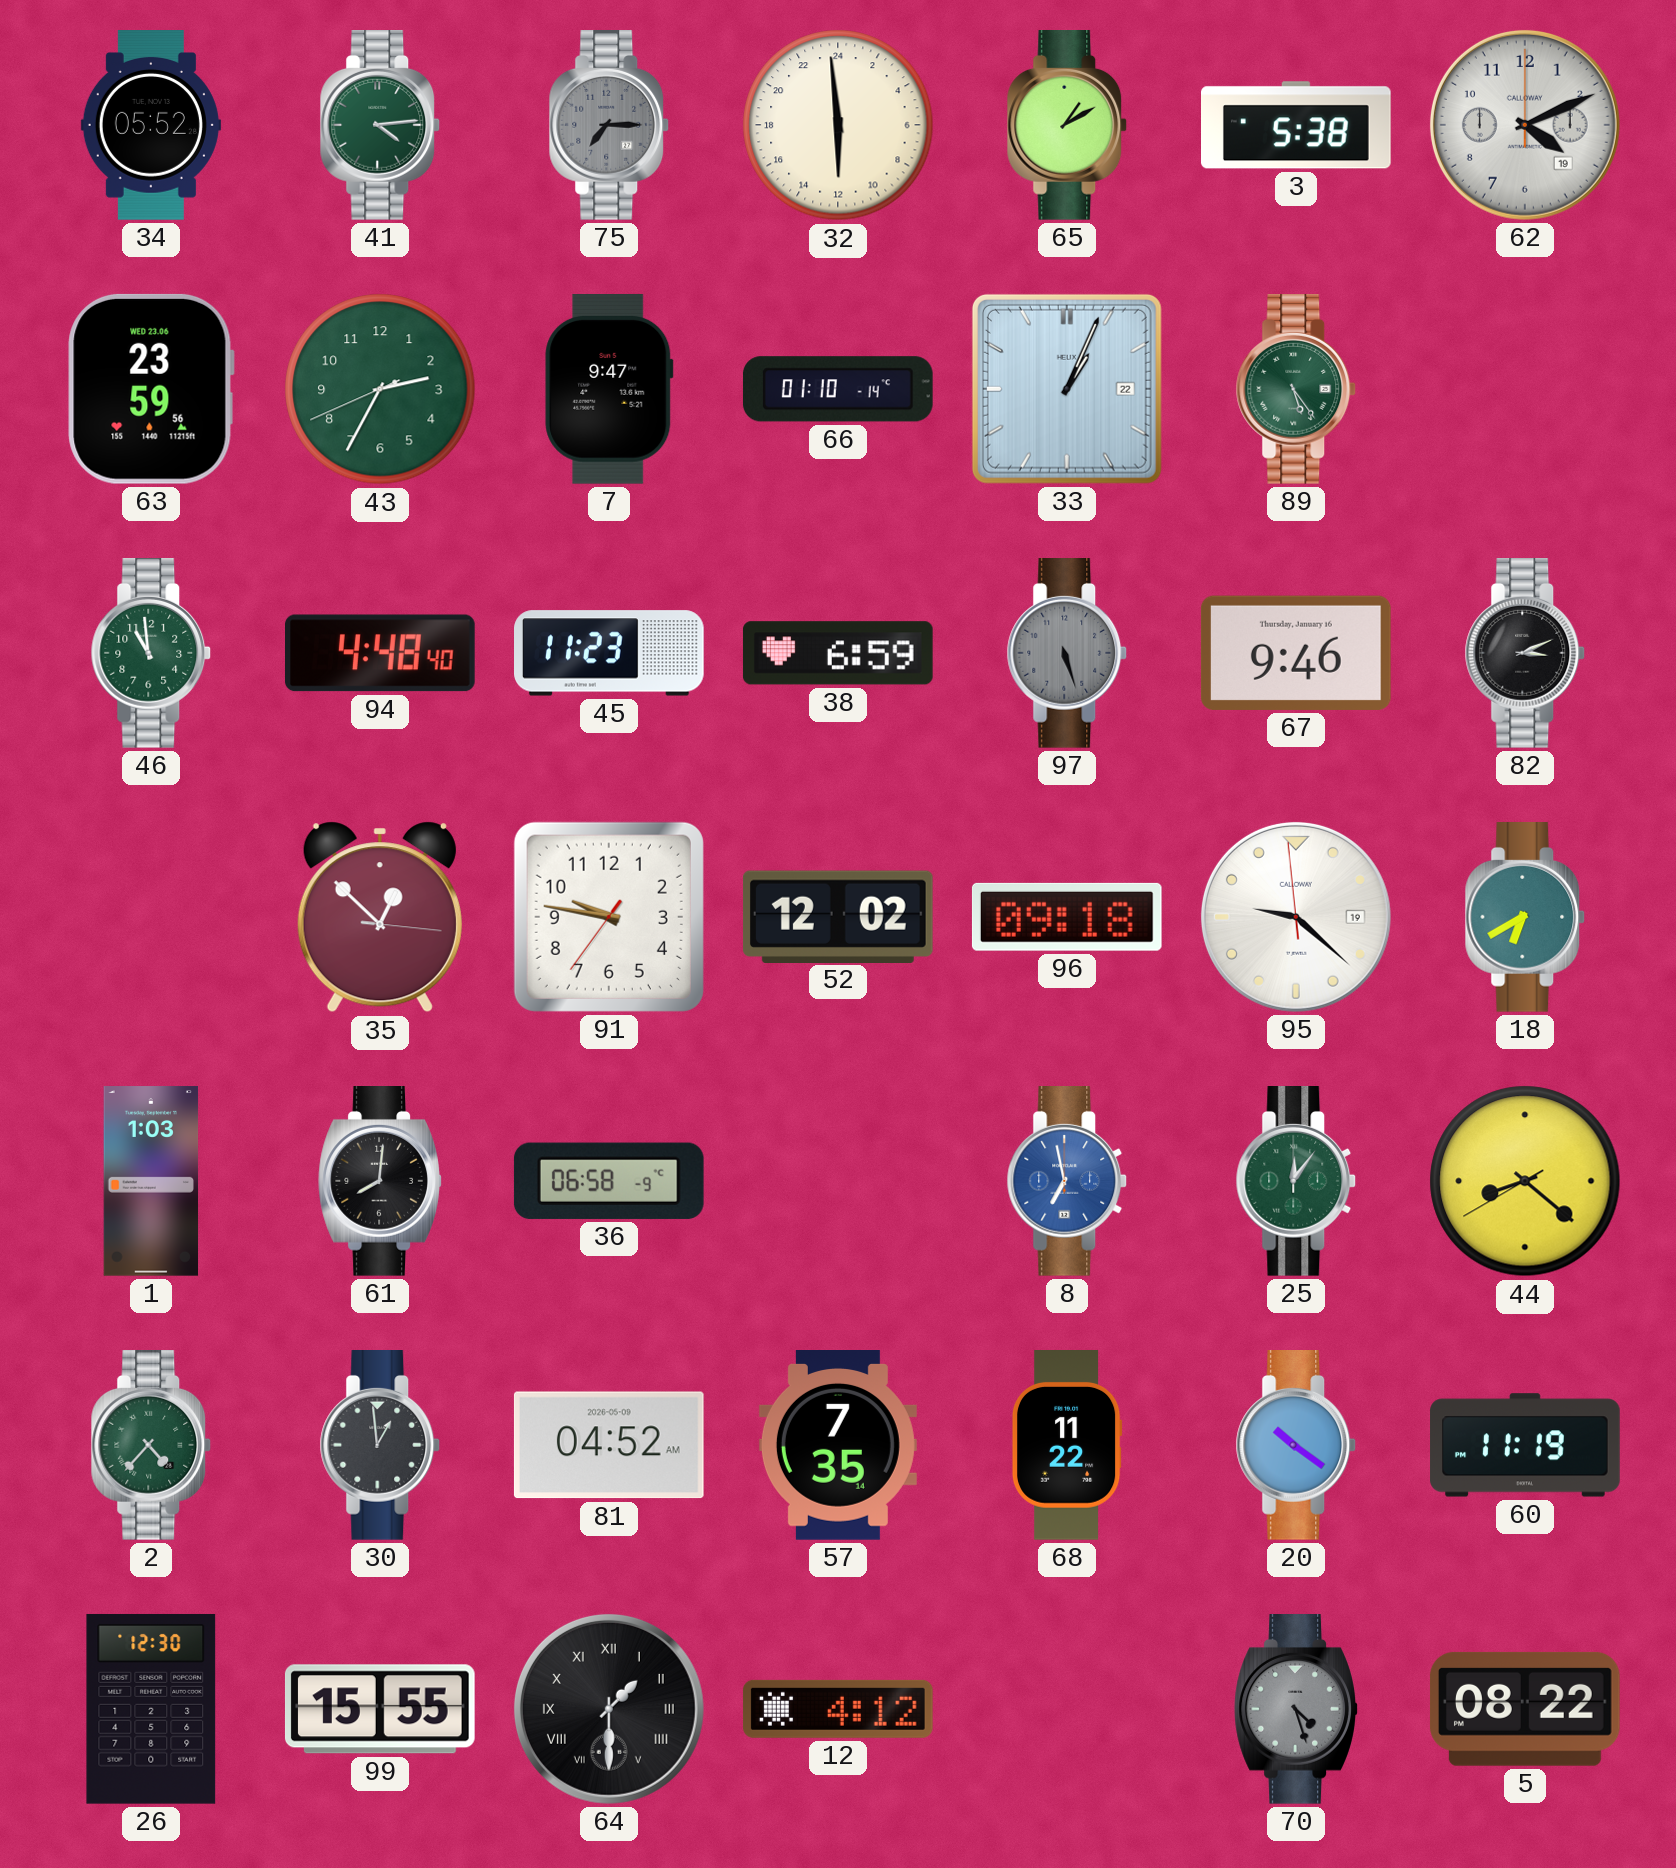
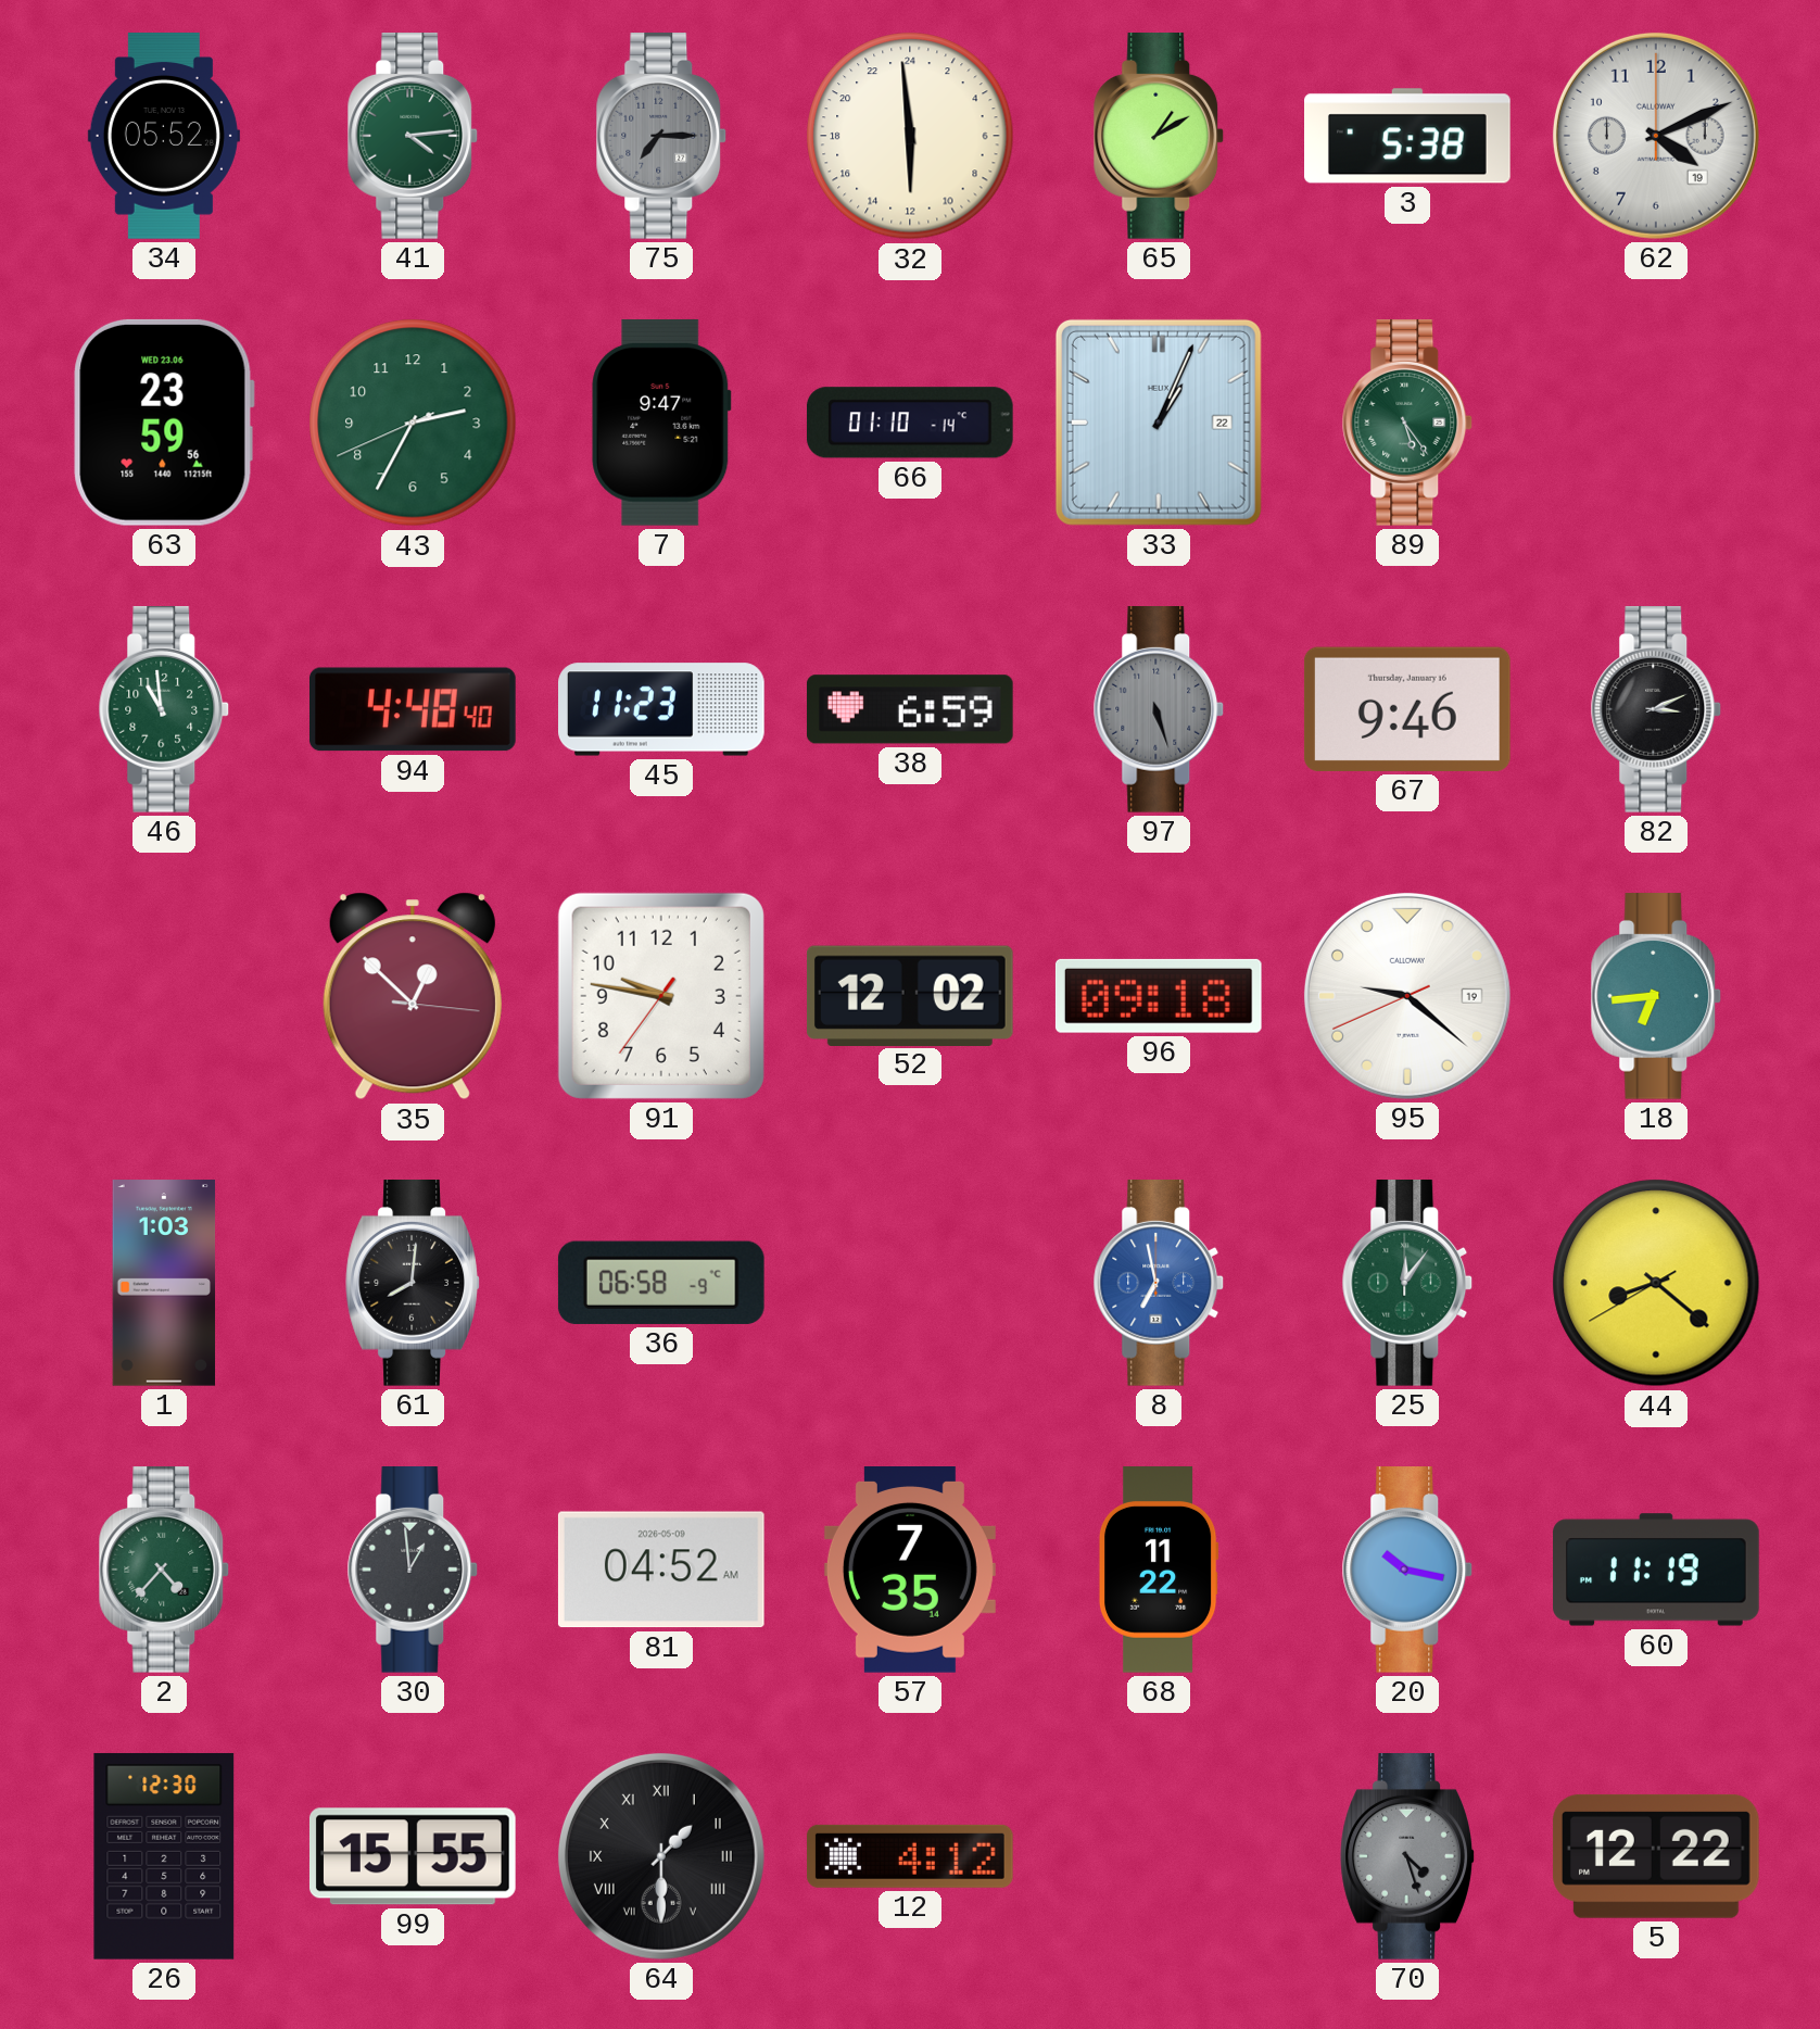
95: 9:21:59 -> 9:21:41 (1407, 996)
18: 6:40 -> 6:44 (1656, 997)
20: 10:21 -> 10:17 (1407, 1571)
5: 08:22 -> 12:22 (1656, 1856)
